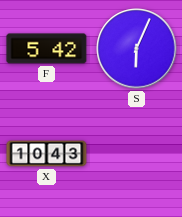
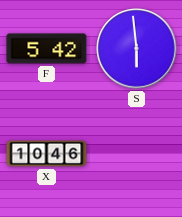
S: 6:04 -> 5:59 (137, 49)
X: 10:43 -> 10:46 (47, 154)
